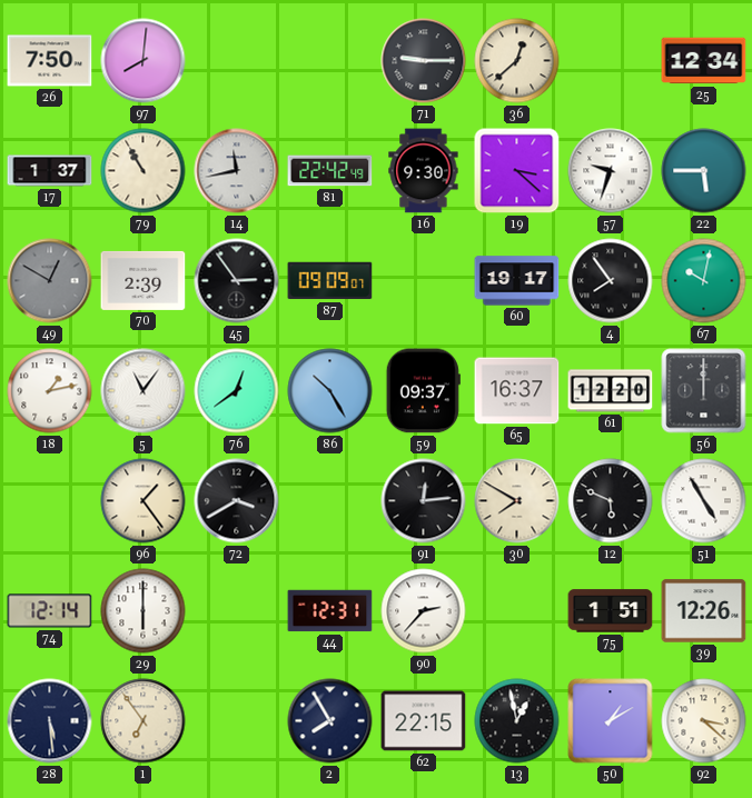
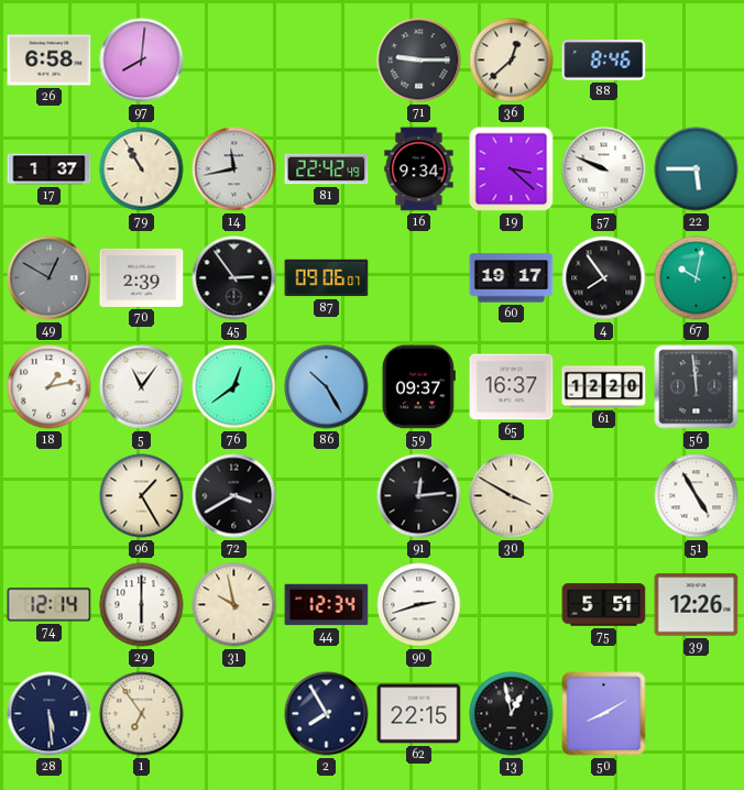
26: 7:50 -> 6:58 (50, 61)
88: none -> 8:46 (604, 61)
25: 12:34 -> none (704, 61)
16: 9:30 -> 9:34 (419, 169)
57: 9:33 -> 9:49 (604, 169)
87: 09:09 -> 09:06 (327, 278)
56: 12:00 -> 11:59 (697, 387)
96: 1:24 -> 1:25 (142, 496)
30: 7:50 -> 3:50 (512, 496)
12: 5:49 -> none (611, 501)
31: none -> 9:58 (234, 605)
44: 12:31 -> 12:34 (327, 605)
90: 2:37 -> 2:42 (419, 605)
75: 1:51 -> 5:51 (604, 605)
50: 1:10 -> 8:10 (604, 714)
92: 3:22 -> none (704, 721)
